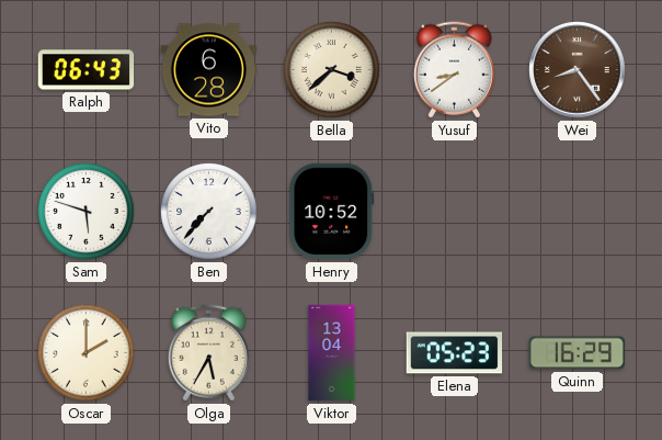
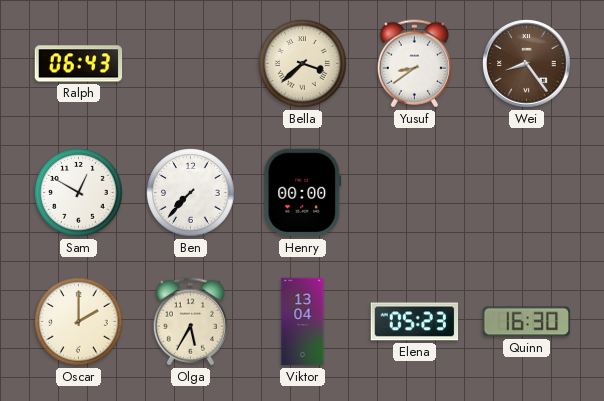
Vito: 6:28 -> none (209, 70)
Sam: 5:48 -> 12:50 (79, 193)
Henry: 10:52 -> 00:00 (303, 193)
Quinn: 16:29 -> 16:30 (526, 322)
